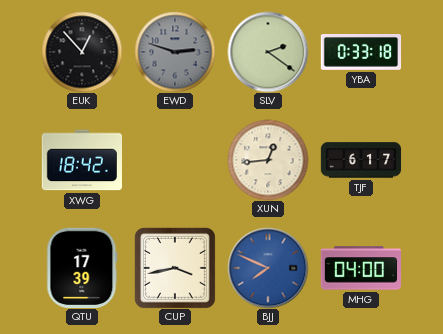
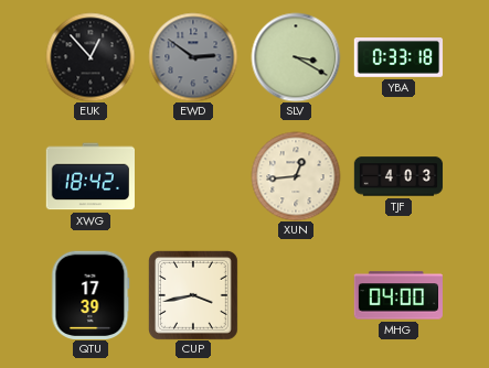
EWD: 2:48 -> 2:51 (193, 57)
SLV: 2:21 -> 3:20 (296, 57)
TJF: 6:17 -> 4:03 (398, 176)
BJJ: 7:49 -> none (268, 268)
